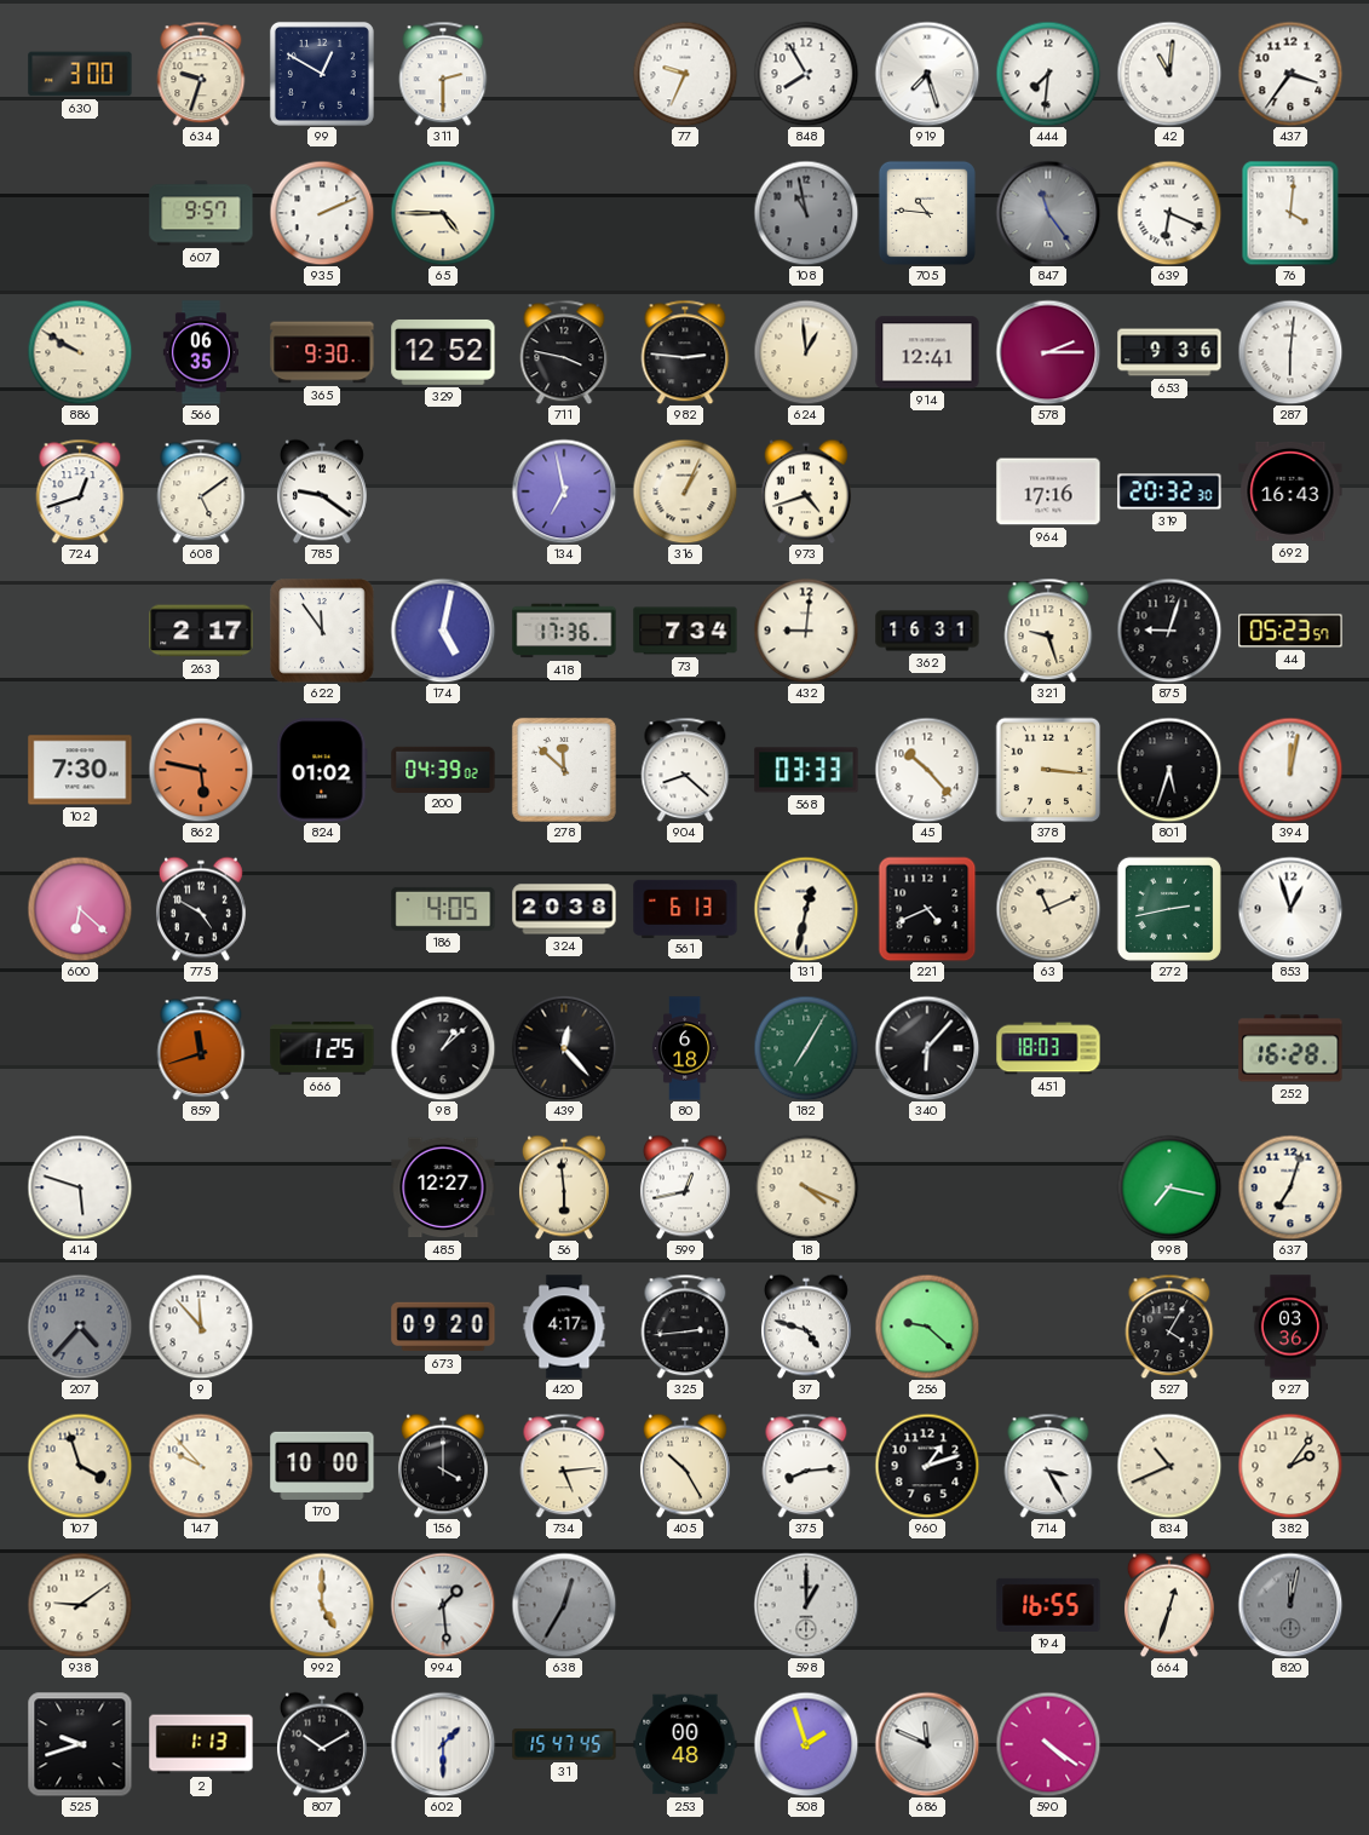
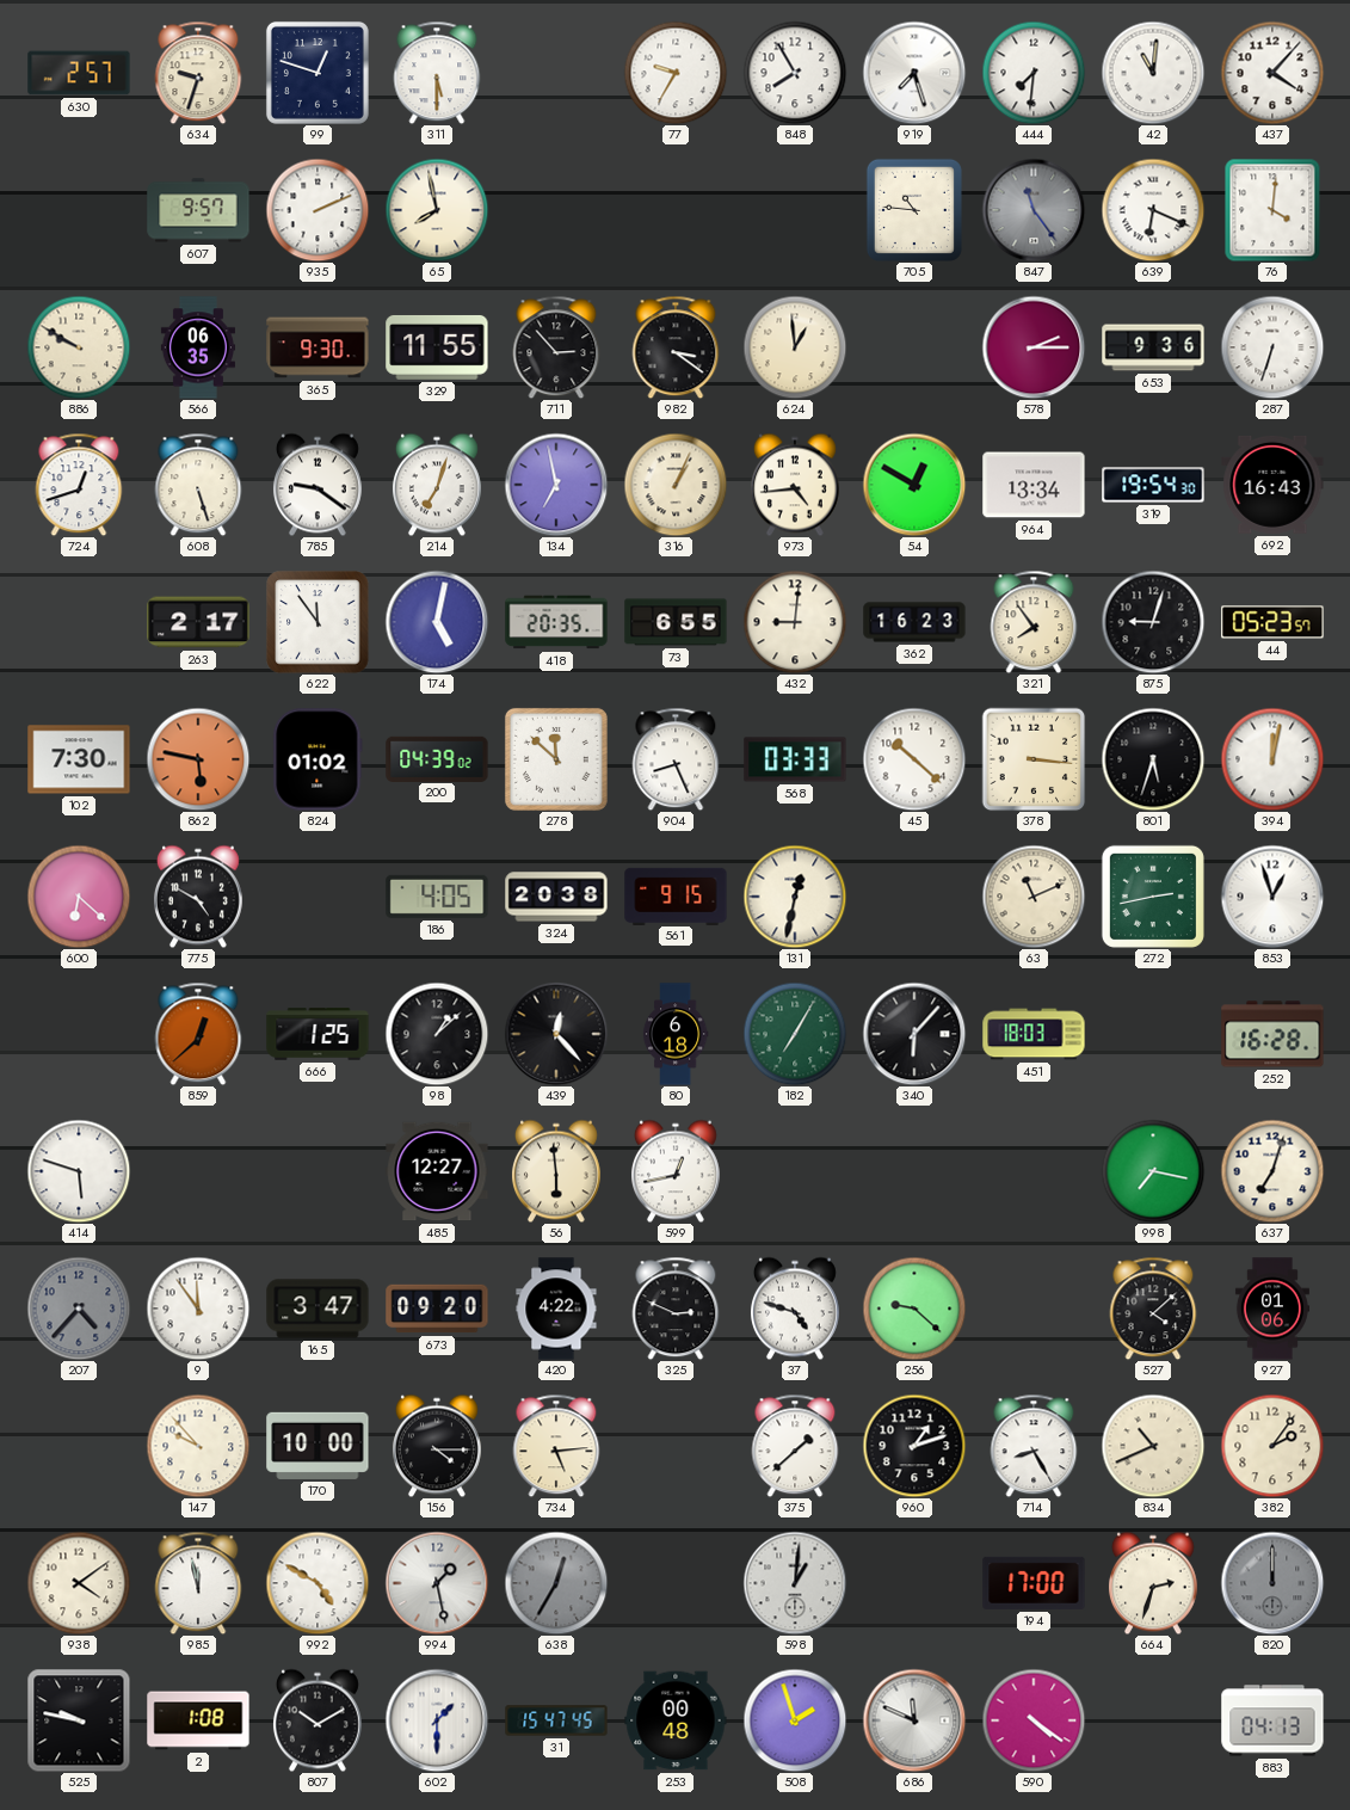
630: 3:00 -> 2:57 (79, 73)
99: 12:50 -> 12:48 (318, 73)
311: 2:30 -> 5:30 (437, 73)
77: 9:34 -> 9:35 (676, 73)
437: 3:36 -> 4:07 (1272, 73)
65: 4:45 -> 7:58 (437, 210)
108: 10:58 -> none (806, 213)
329: 12:52 -> 11:55 (437, 347)
711: 3:47 -> 2:53 (556, 347)
982: 2:46 -> 3:21 (676, 347)
914: 12:41 -> none (927, 352)
287: 6:01 -> 6:33 (1272, 347)
608: 5:09 -> 5:27 (198, 485)
214: none -> 7:03 (437, 485)
973: 4:42 -> 4:44 (795, 485)
54: none -> 12:50 (914, 485)
964: 17:16 -> 13:34 (1034, 485)
319: 20:32 -> 19:54 (1153, 485)
418: 17:36 -> 20:35 (556, 622)
73: 7:34 -> 6:55 (676, 622)
362: 16:31 -> 16:23 (914, 622)
321: 9:27 -> 7:54 (1034, 622)
904: 8:22 -> 8:26 (676, 759)
45: 10:23 -> 10:22 (914, 759)
561: 6:13 -> 9:15 (676, 895)
221: 4:41 -> none (927, 909)
859: 11:42 -> 12:38 (198, 1034)
18: 4:19 -> none (806, 1187)
9: 11:53 -> 11:54 (198, 1309)
165: none -> 3:47 (318, 1309)
420: 4:17 -> 4:22 (556, 1309)
325: 2:44 -> 2:49 (676, 1309)
527: 4:05 -> 4:08 (1153, 1309)
927: 03:36 -> 01:06 (1272, 1309)
107: 3:57 -> none (80, 1466)
156: 4:00 -> 4:15 (437, 1446)
405: 10:25 -> none (685, 1466)
375: 8:14 -> 1:38 (795, 1446)
714: 3:25 -> 8:25 (1034, 1446)
938: 9:09 -> 4:09 (79, 1583)
985: none -> 11:58 (198, 1583)
992: 5:00 -> 4:50 (318, 1583)
994: 1:29 -> 1:28 (437, 1583)
598: 1:00 -> 1:01 (795, 1583)
194: 16:55 -> 17:00 (1034, 1583)
664: 12:33 -> 2:33 (1153, 1583)
820: 12:02 -> 12:00 (1272, 1583)
525: 9:42 -> 9:47 (79, 1720)
2: 1:13 -> 1:08 (198, 1720)
883: none -> 04:13 (1272, 1720)
